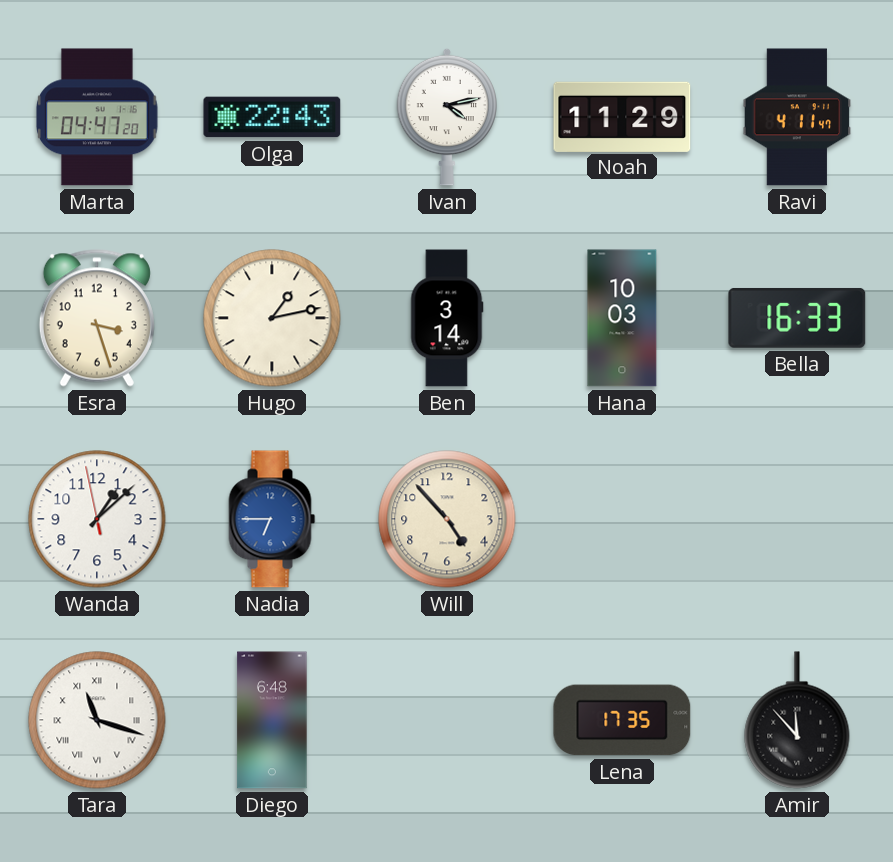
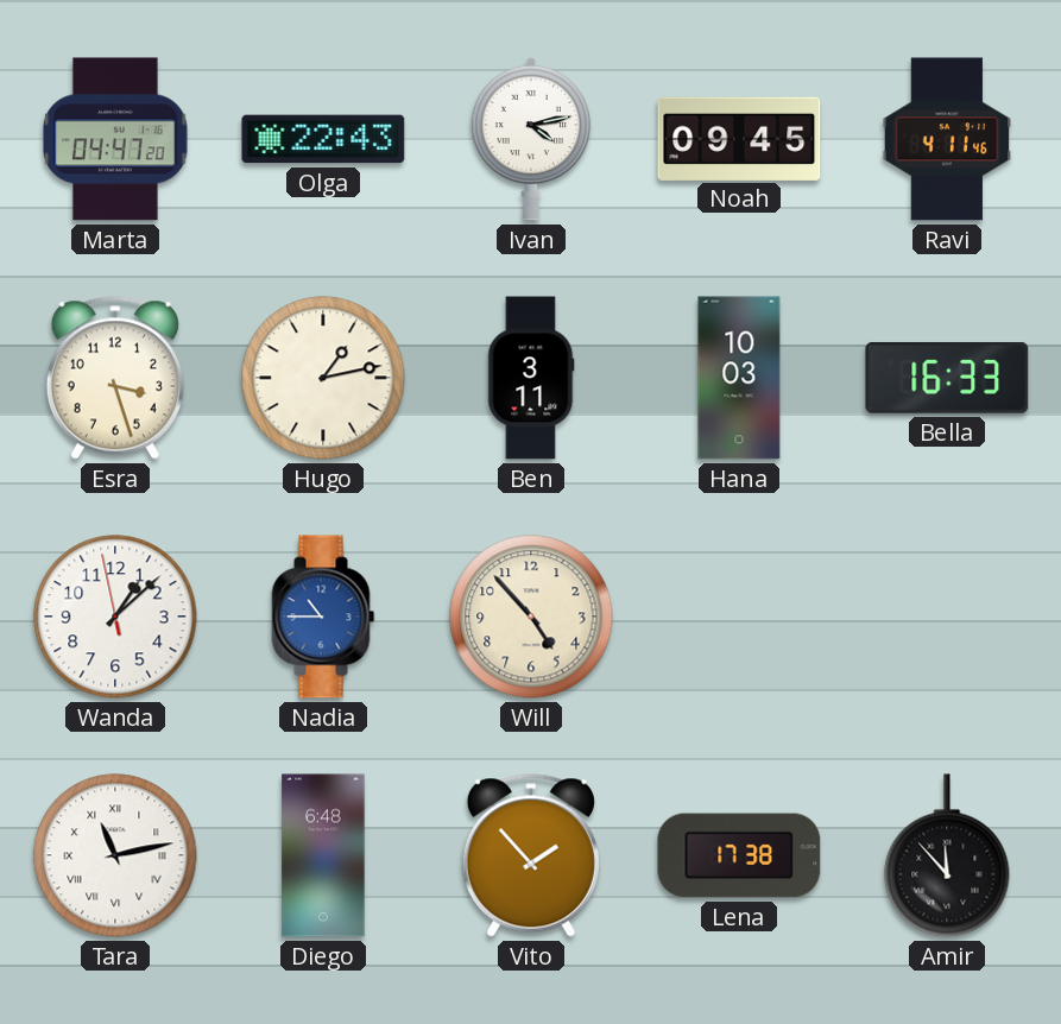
Noah: 11:29 -> 09:45 (739, 138)
Ravi: 4:11:47 -> 4:11:46 (947, 139)
Ben: 3:14 -> 3:11 (531, 378)
Nadia: 6:45 -> 10:45 (323, 617)
Tara: 11:18 -> 11:13 (115, 855)
Vito: none -> 1:53 (531, 855)
Lena: 17:35 -> 17:38 (739, 855)
